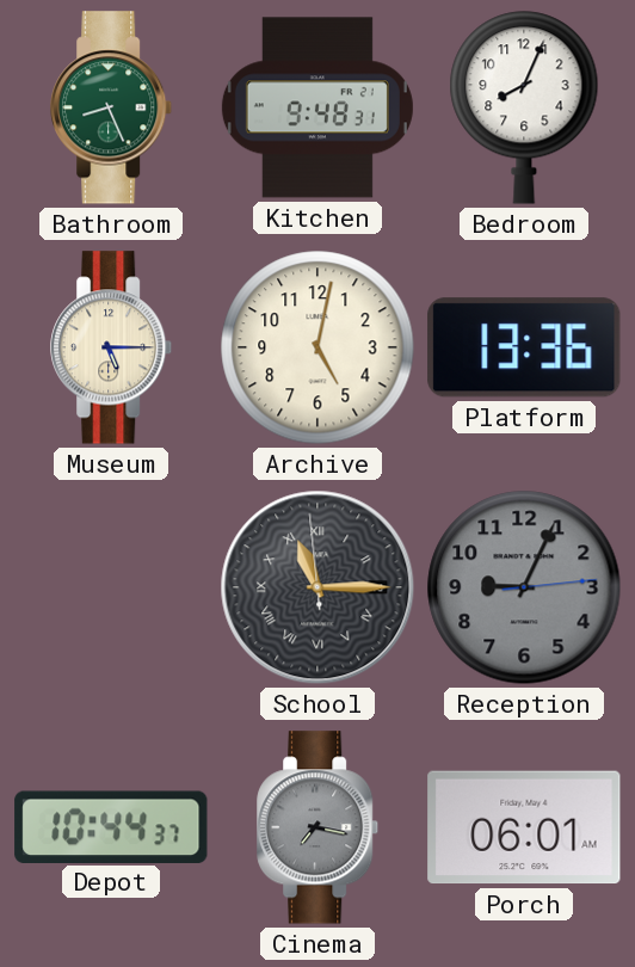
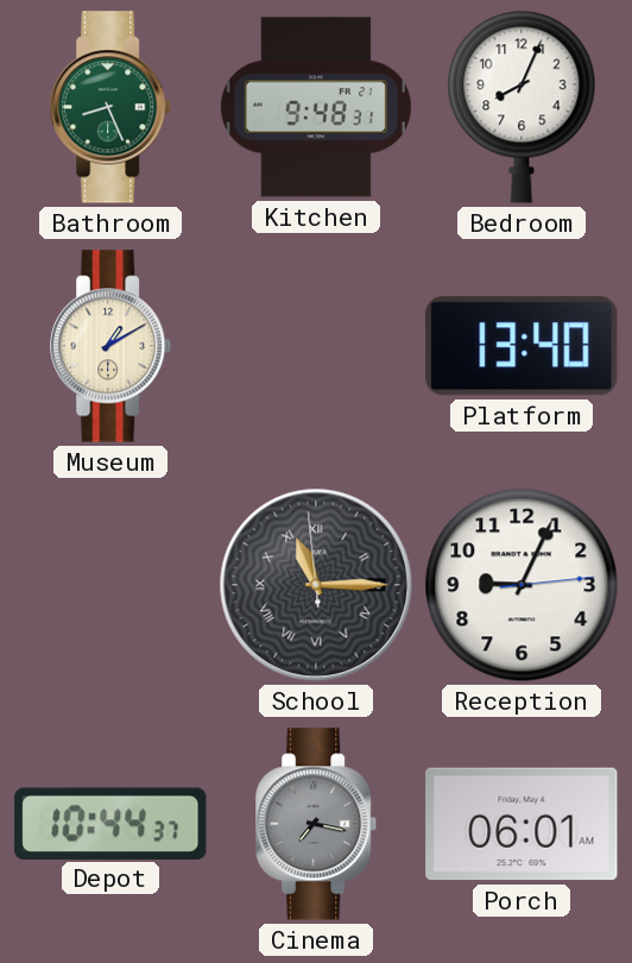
Museum: 5:15 -> 1:10 (112, 346)
Archive: 5:02 -> none (317, 347)
Platform: 13:36 -> 13:40 (522, 346)
Reception dial: grey -> white (522, 585)
